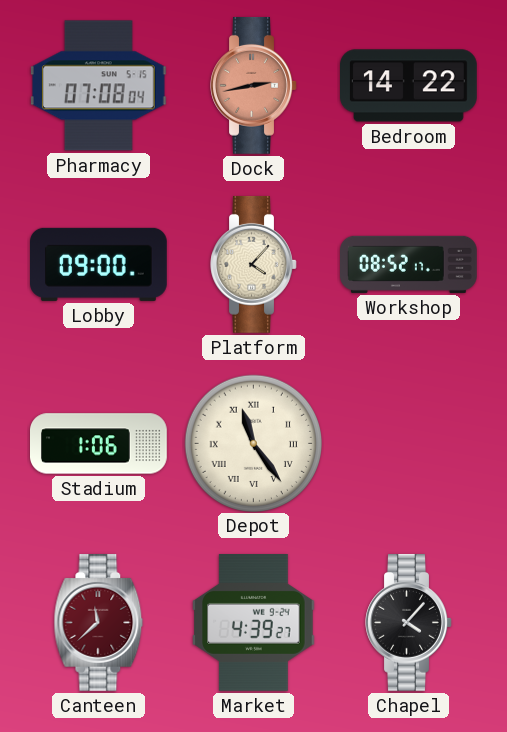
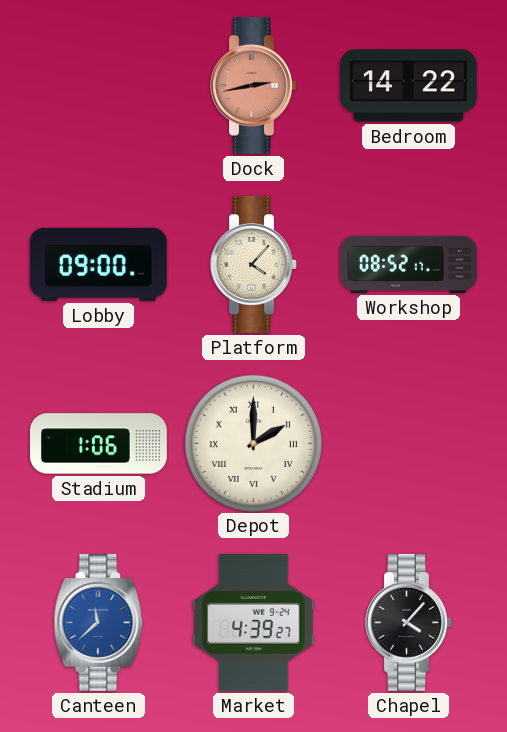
Pharmacy: 07:08 -> none (98, 86)
Depot: 11:24 -> 2:00 (253, 443)
Canteen dial: burgundy -> blue (99, 622)
